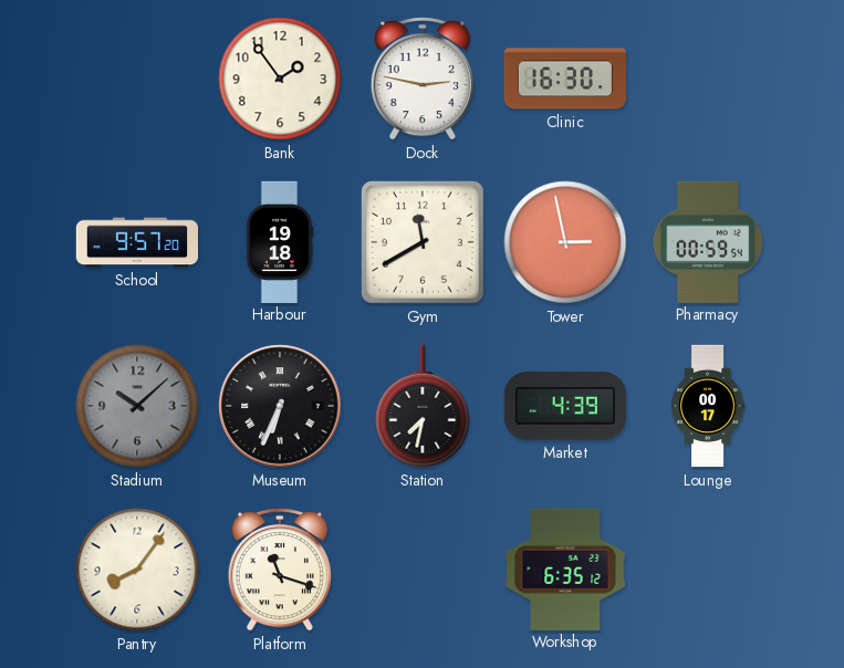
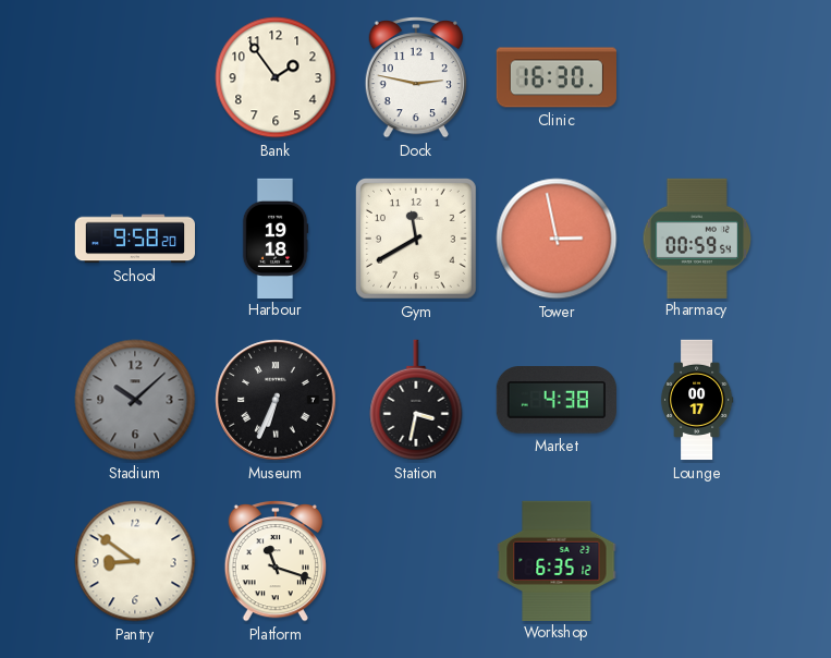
School: 9:57 -> 9:58 (134, 239)
Station: 7:32 -> 3:32 (416, 400)
Market: 4:39 -> 4:38 (557, 400)
Pantry: 8:06 -> 8:51 (135, 561)
